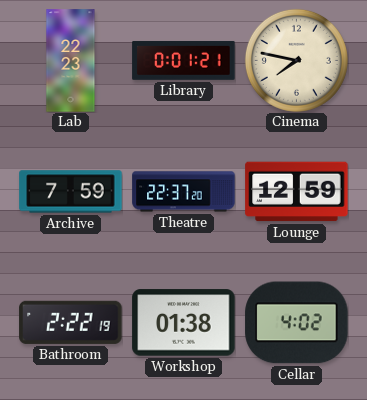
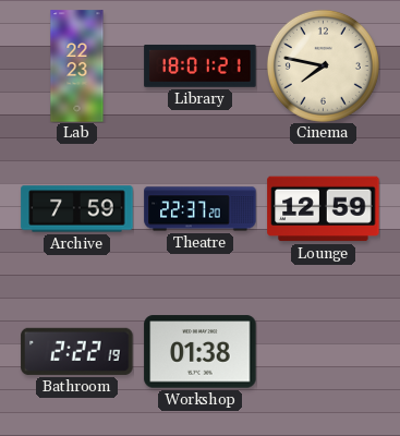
Library: 0:01 -> 18:01 (201, 65)
Cellar: 4:02 -> none (297, 323)
